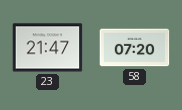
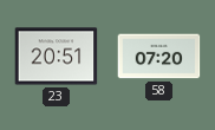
23: 21:47 -> 20:51 (57, 57)
